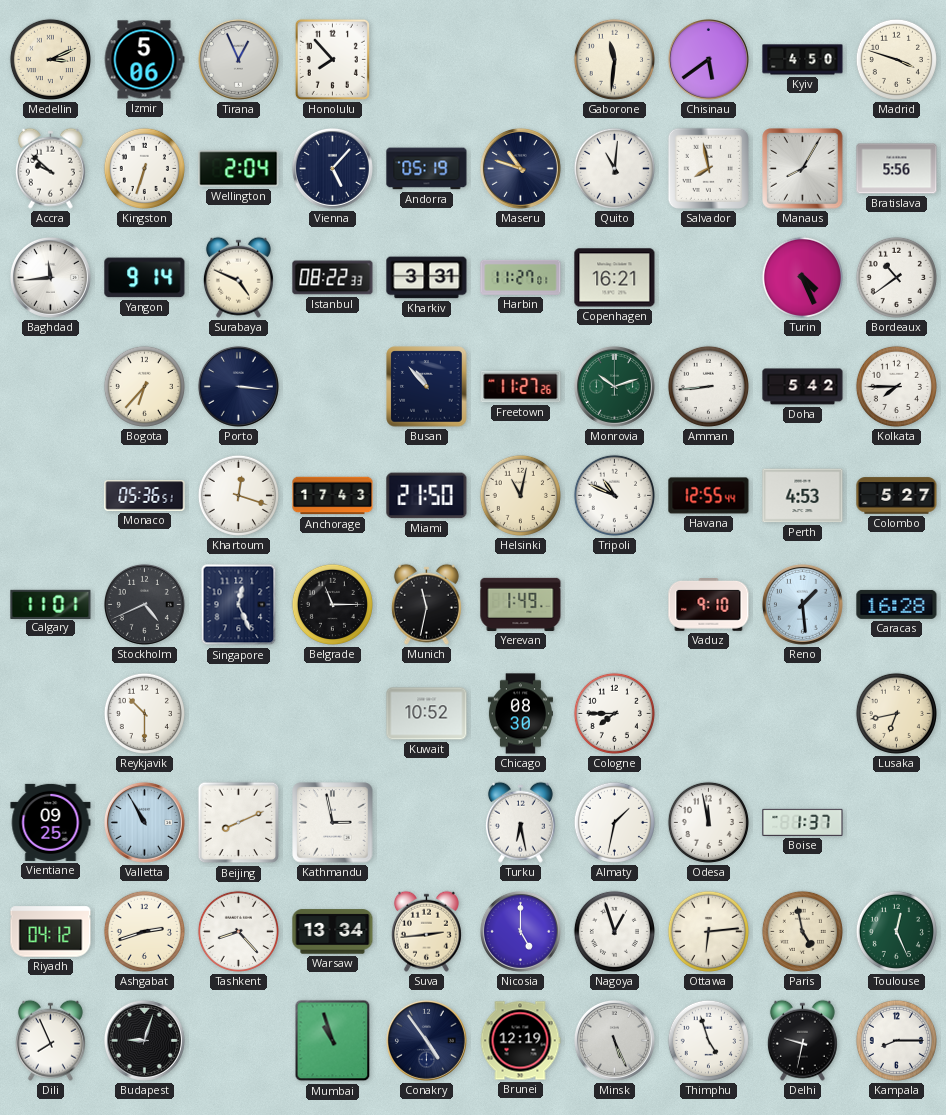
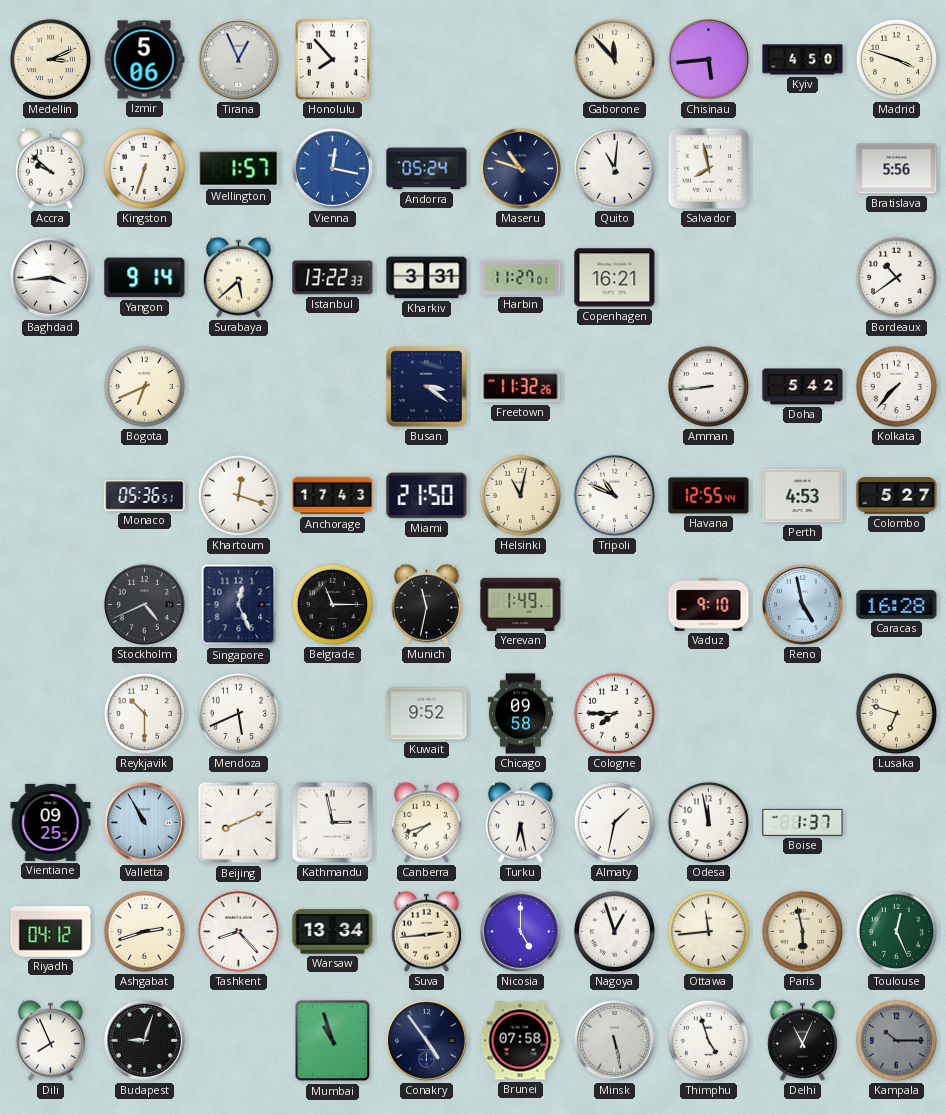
Gaborone: 11:31 -> 11:53 (614, 59)
Chisinau: 5:39 -> 5:44 (708, 59)
Wellington: 2:04 -> 1:57 (239, 169)
Vienna: 5:07 -> 12:17 (332, 168)
Vienna dial: navy -> blue (332, 168)
Andorra: 05:19 -> 05:24 (427, 169)
Manaus: 8:05 -> none (803, 169)
Baghdad: 11:44 -> 3:44 (50, 277)
Surabaya: 4:49 -> 5:38 (238, 277)
Istanbul: 08:22 -> 13:22 (333, 278)
Turin: 4:26 -> none (802, 277)
Bogota: 6:37 -> 6:41 (144, 386)
Porto: 3:16 -> none (238, 386)
Busan: 10:53 -> 3:21 (427, 387)
Freetown: 11:27 -> 11:32 (521, 387)
Monrovia: 10:12 -> none (614, 386)
Kolkata: 7:45 -> 7:37 (896, 386)
Calgary: 11:01 -> none (51, 604)
Reno: 1:29 -> 4:58 (802, 604)
Mendoza: none -> 5:41 (238, 713)
Kuwait: 10:52 -> 9:52 (427, 714)
Chicago: 08:30 -> 09:58 (520, 714)
Lusaka: 6:43 -> 6:48 (896, 713)
Canberra: none -> 7:42 (426, 822)
Ottawa: 6:14 -> 11:44 (708, 931)
Paris: 4:58 -> 5:58 (802, 931)
Brunei: 12:19 -> 07:58 (520, 1041)
Minsk: 5:26 -> 5:28 (614, 1040)
Delhi: 9:32 -> 11:04 (802, 1040)
Kampala: 8:15 -> 10:15 (896, 1040)
Kampala dial: white -> grey (896, 1040)
